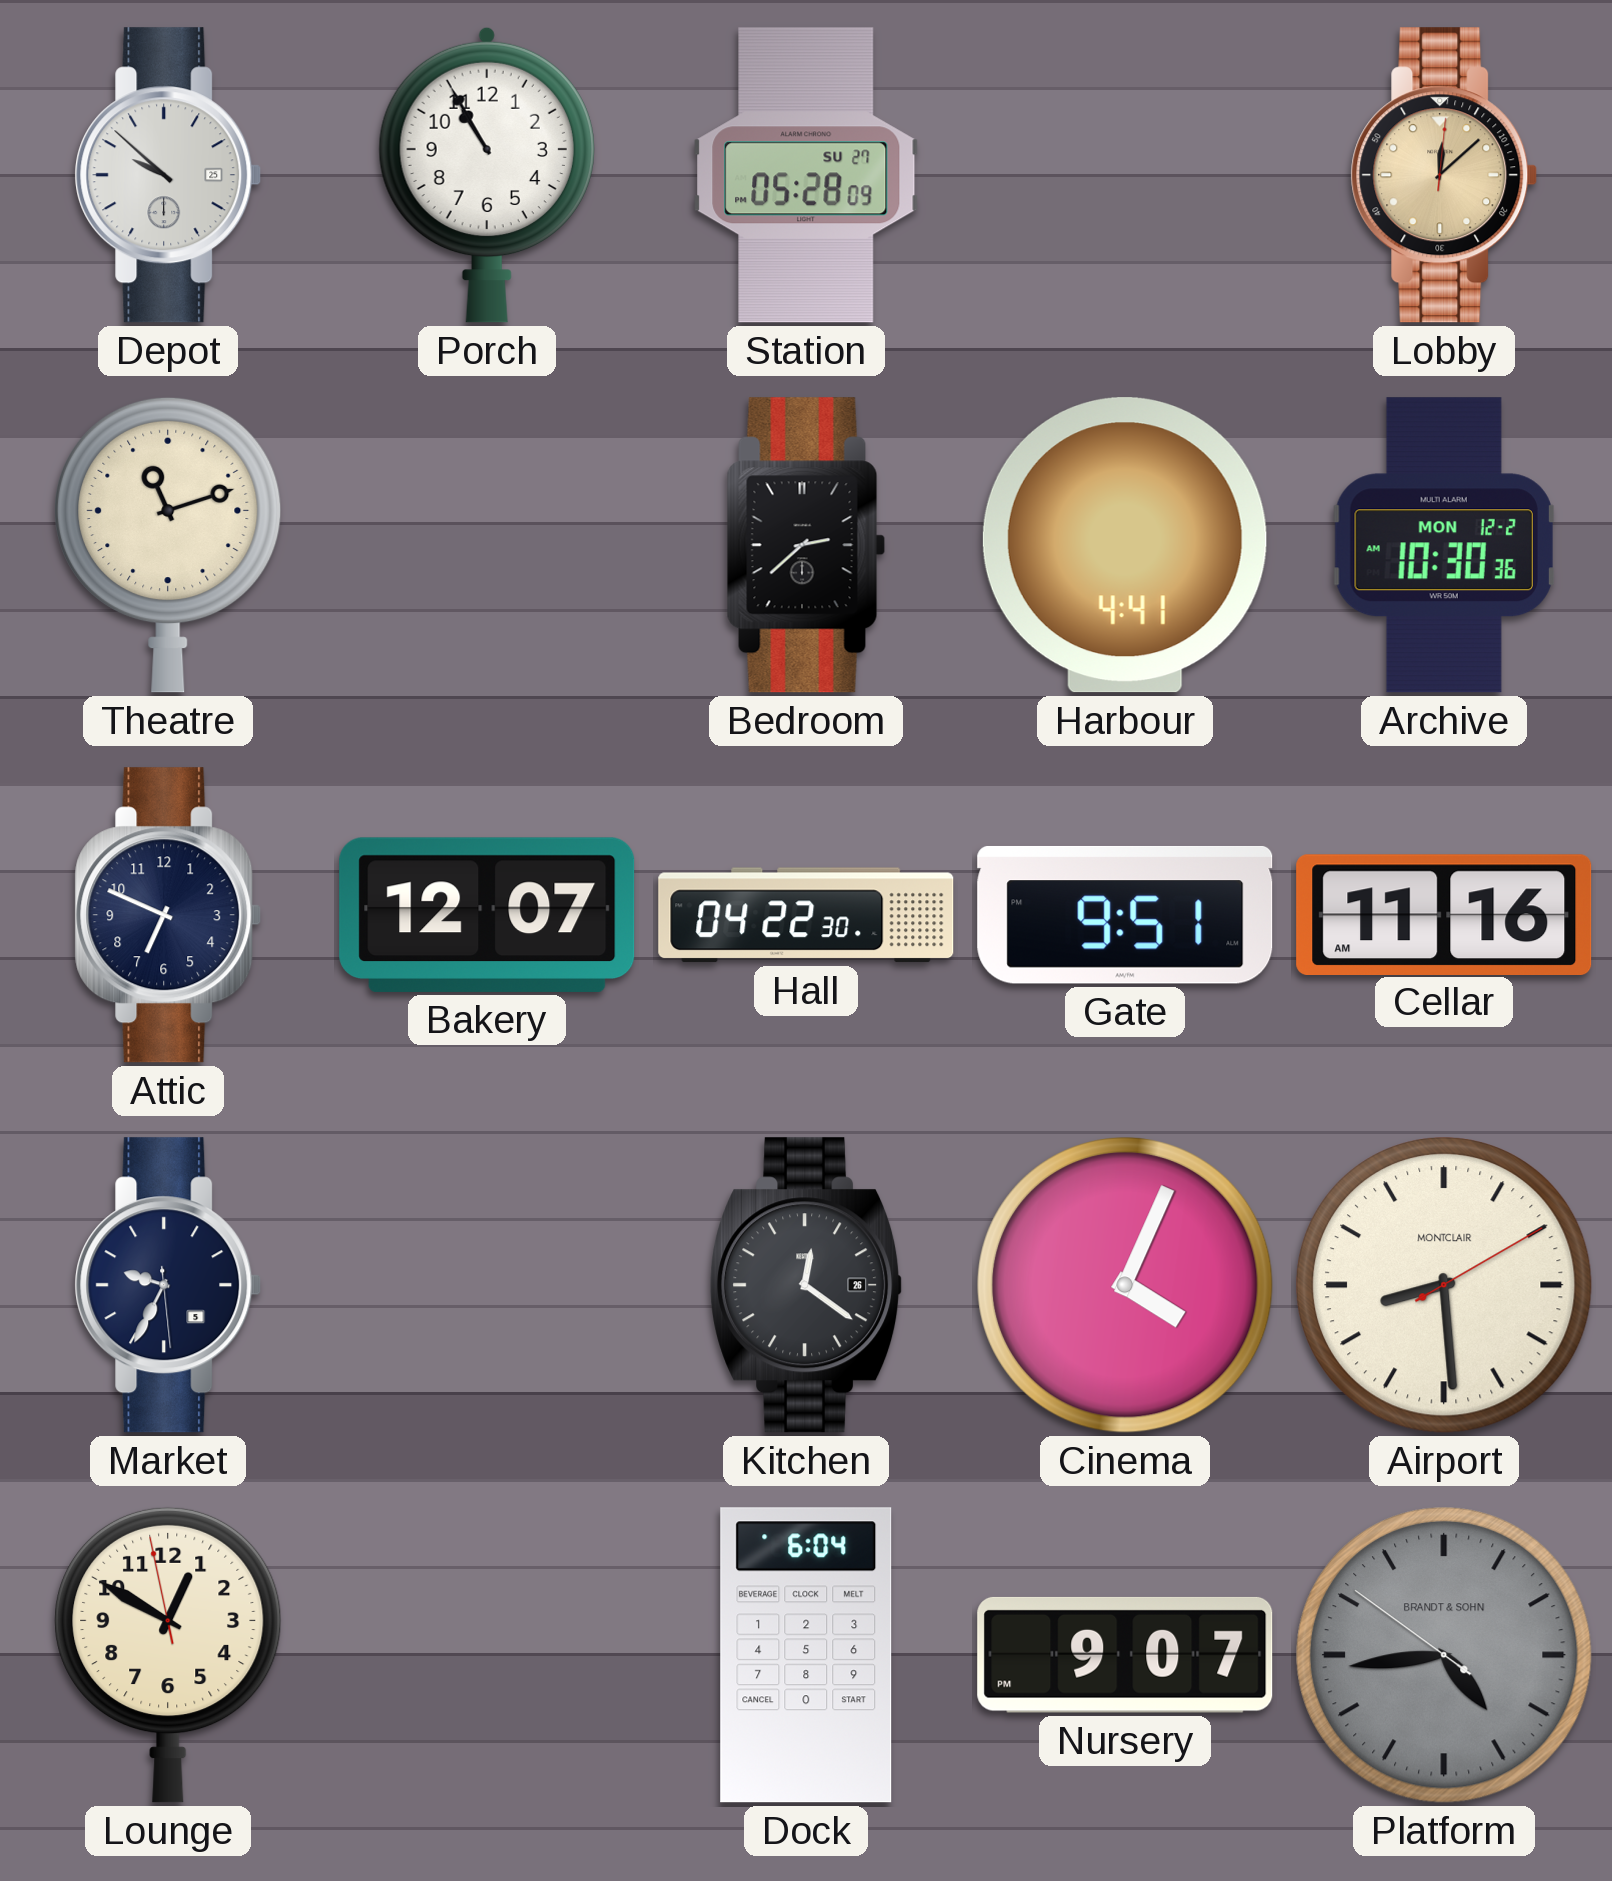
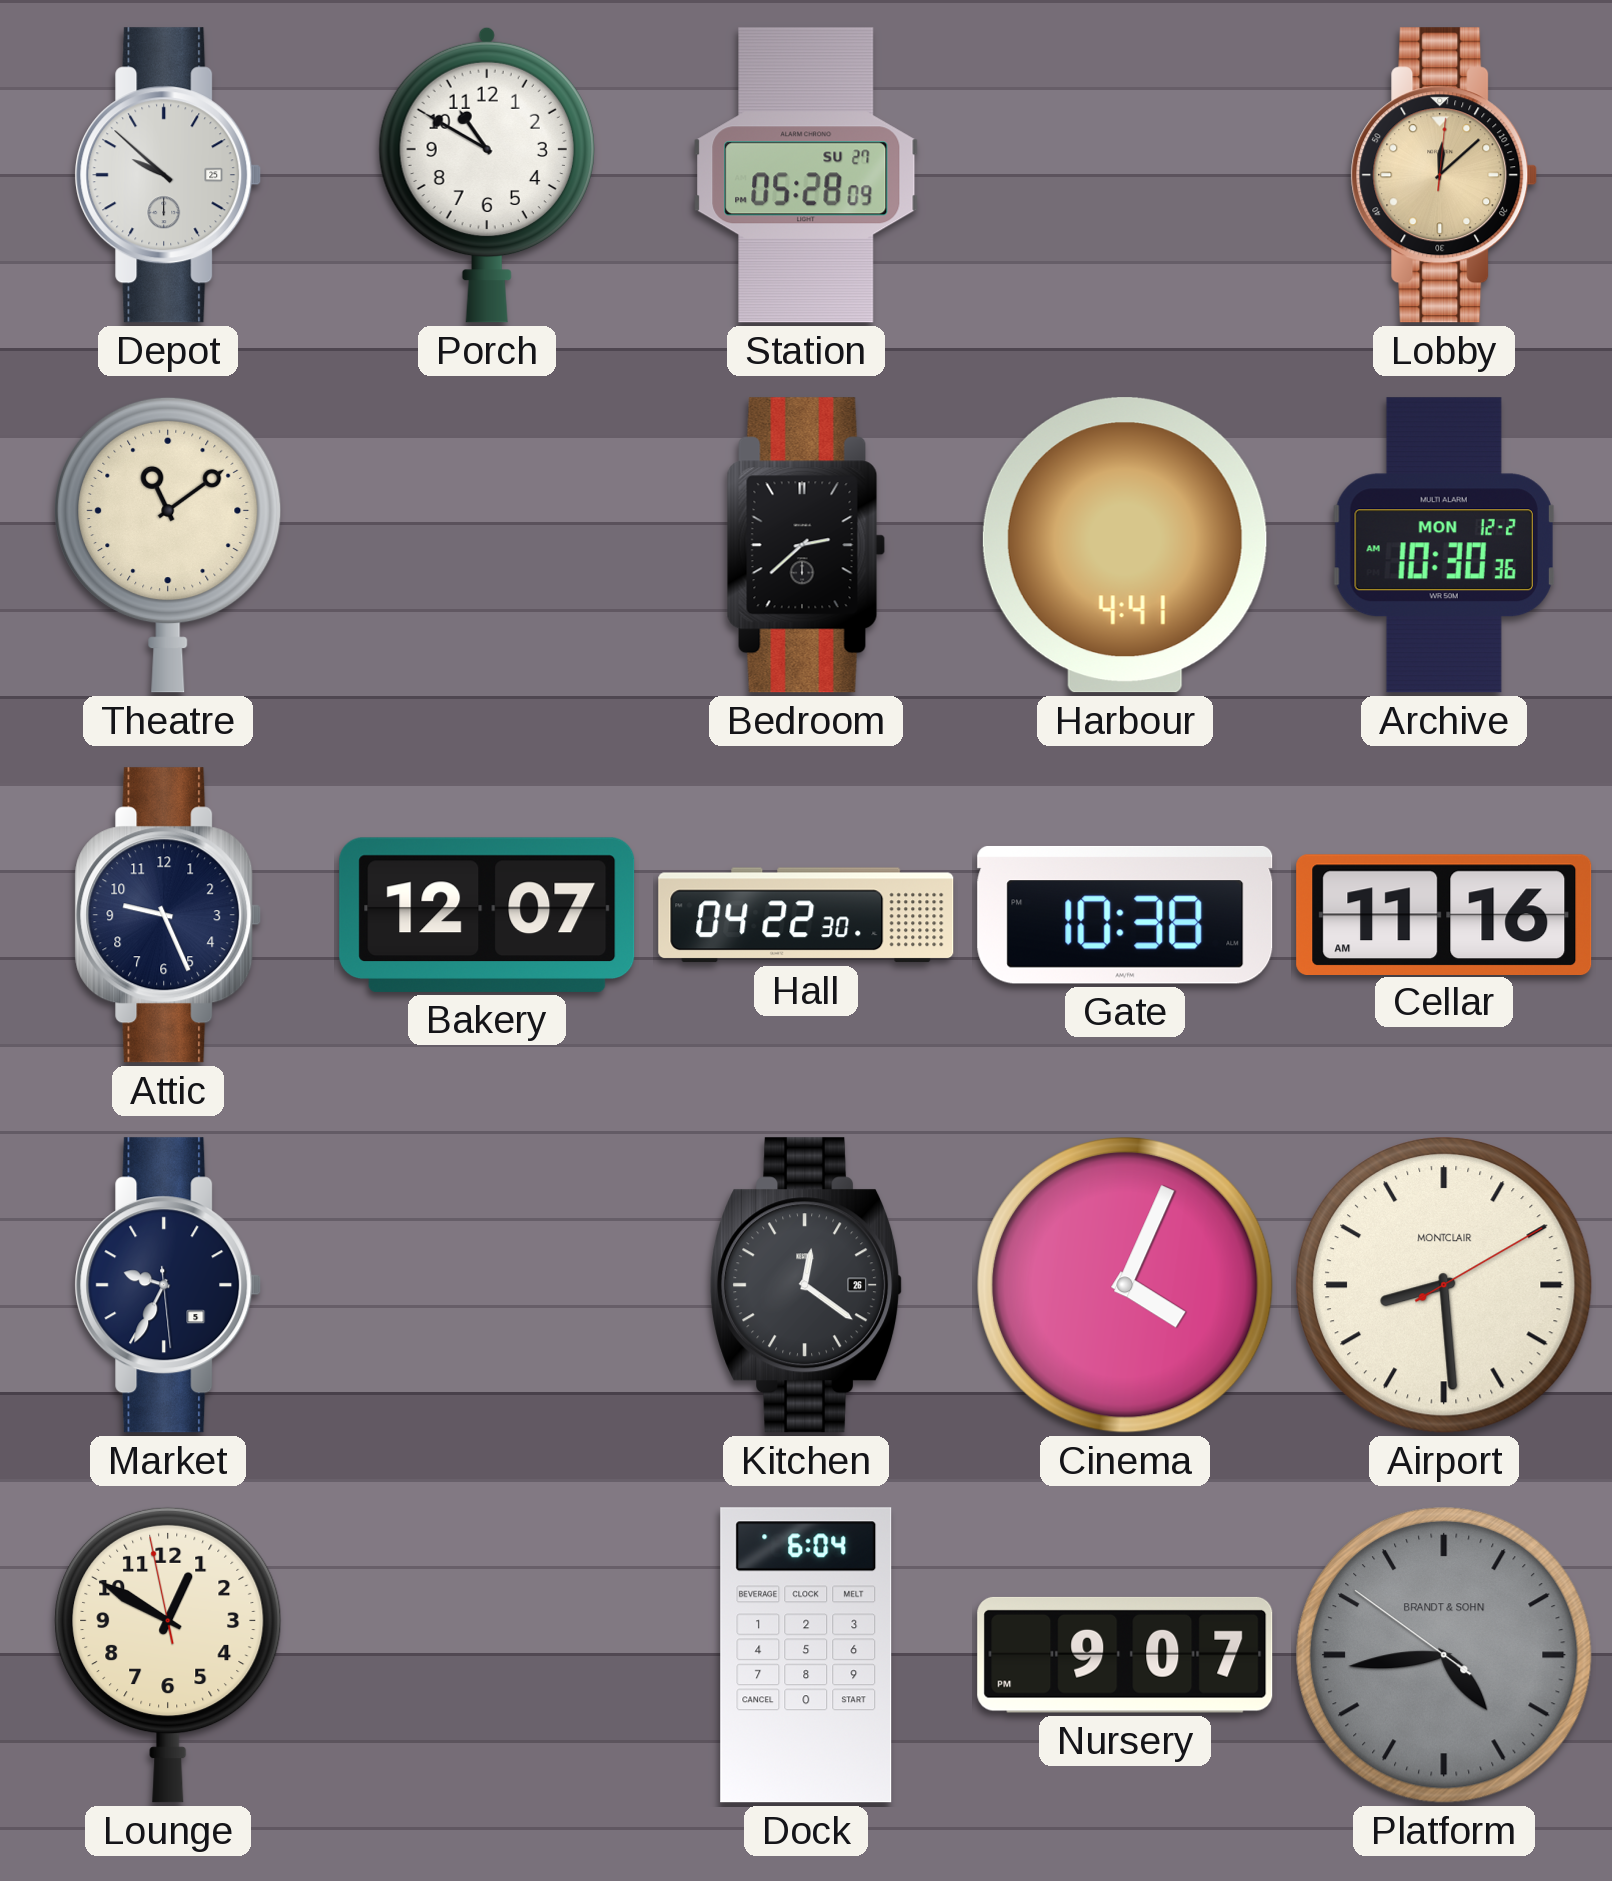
Porch: 10:55 -> 10:50 (487, 175)
Theatre: 11:12 -> 11:09 (168, 545)
Attic: 6:49 -> 9:26 (168, 915)
Gate: 9:51 -> 10:38 (1125, 915)
